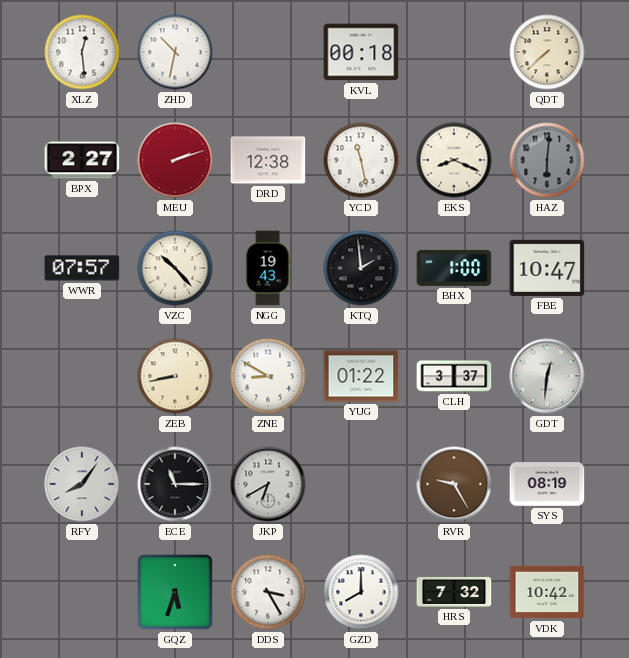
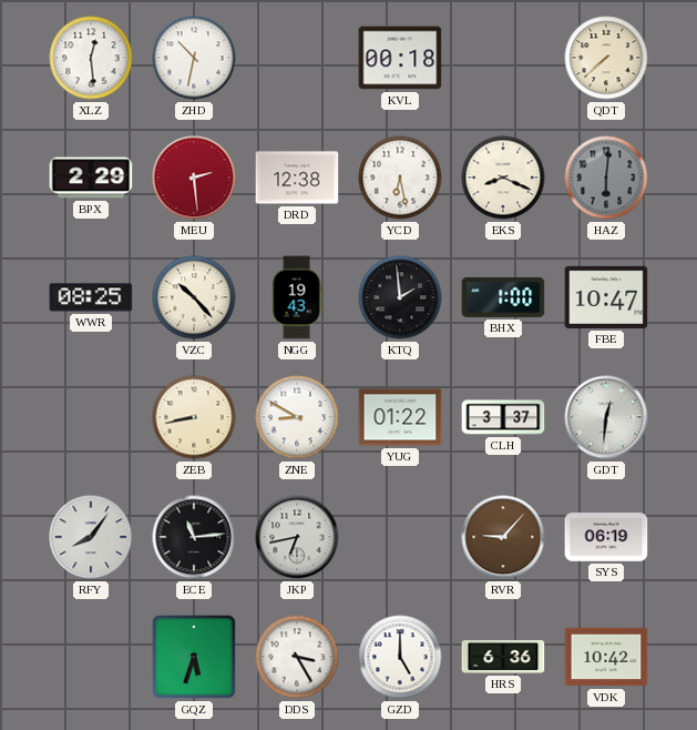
BPX: 2:27 -> 2:29 (91, 178)
MEU: 2:12 -> 2:29 (194, 178)
YCD: 11:28 -> 6:28 (400, 178)
WWR: 07:57 -> 08:25 (91, 297)
ECE: 11:15 -> 11:14 (194, 537)
JKP: 6:40 -> 6:43 (297, 537)
RVR: 9:25 -> 9:07 (503, 537)
SYS: 08:19 -> 06:19 (606, 537)
GZD: 8:00 -> 5:00 (400, 657)
HRS: 7:32 -> 6:36 (503, 657)
